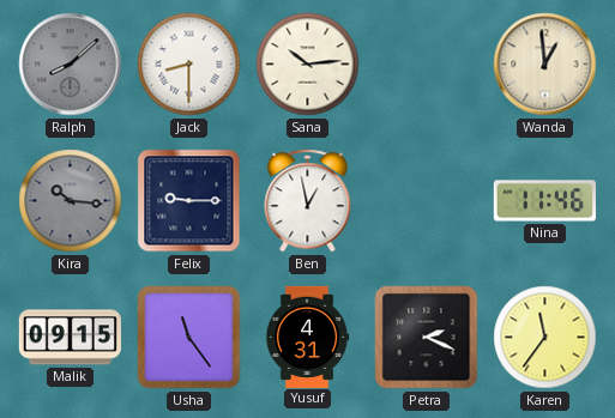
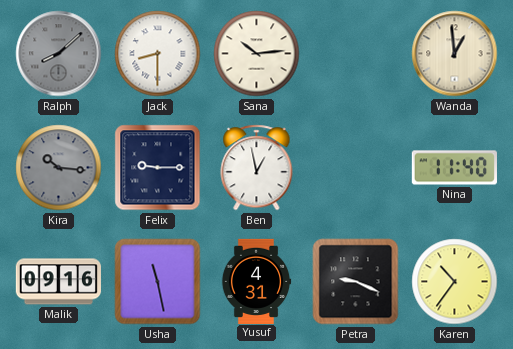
Nina: 11:46 -> 11:40 (454, 168)
Malik: 09:15 -> 09:16 (58, 282)
Usha: 11:24 -> 11:28 (158, 282)
Petra: 2:19 -> 9:19 (356, 282)
Karen: 11:36 -> 10:36 (455, 282)
